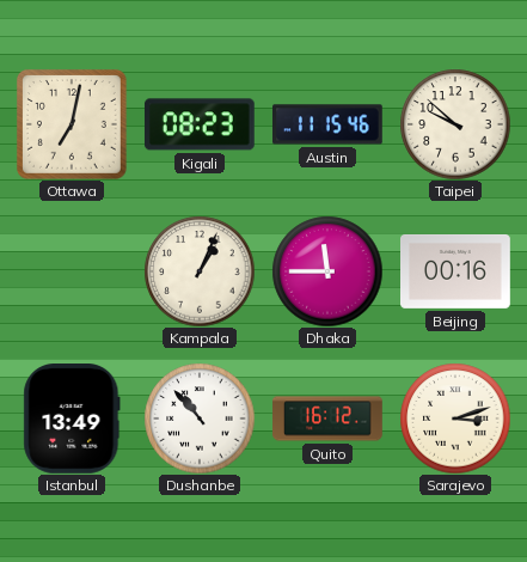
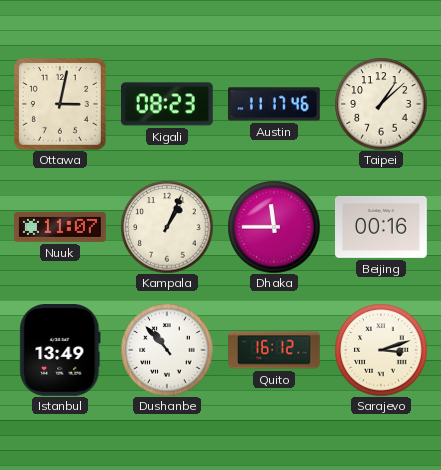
Ottawa: 7:02 -> 3:02 (60, 104)
Austin: 11:15 -> 11:17 (275, 104)
Taipei: 9:52 -> 1:08 (381, 104)
Nuuk: none -> 11:07 (60, 228)
